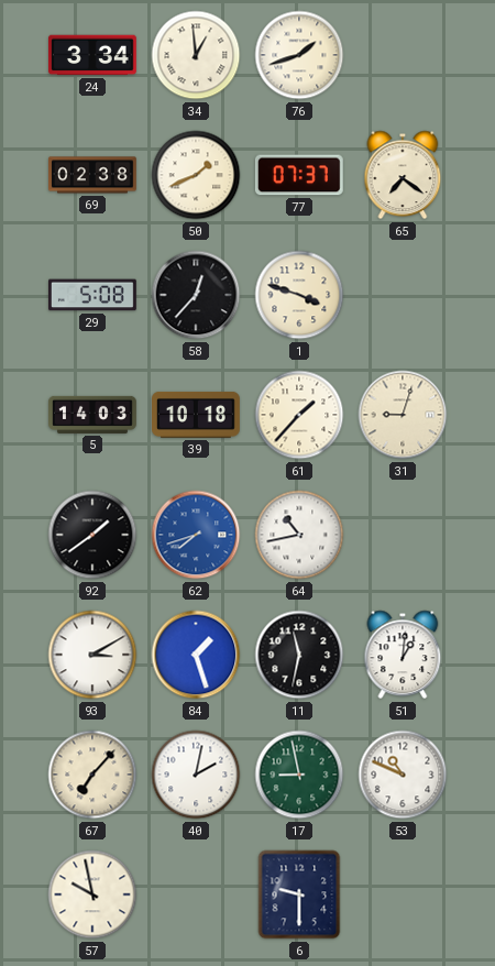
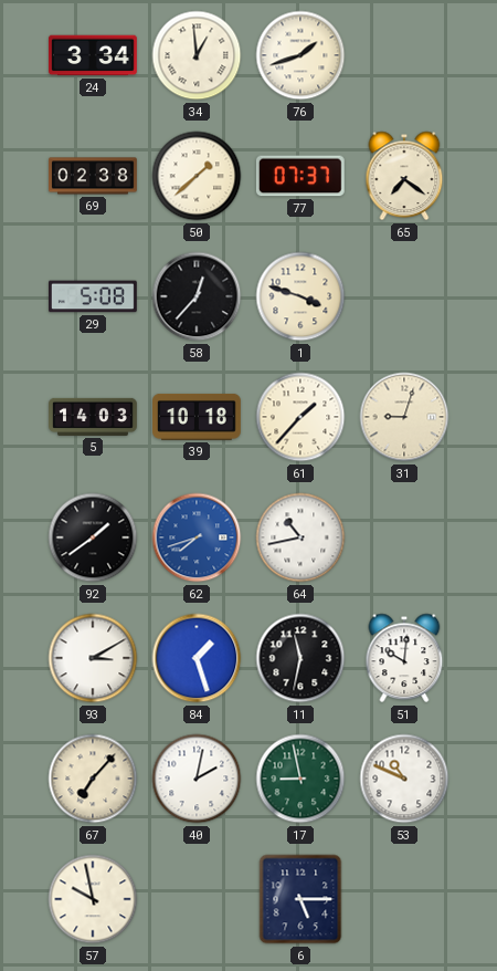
50: 1:41 -> 1:38 (197, 176)
51: 1:01 -> 10:01 (404, 658)
6: 9:30 -> 5:15 (300, 899)
